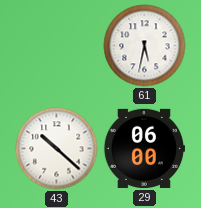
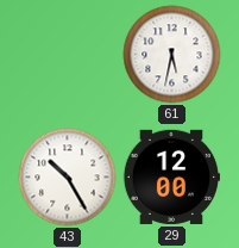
43: 10:22 -> 10:25 (68, 178)
29: 06:00 -> 12:00 (170, 176)
